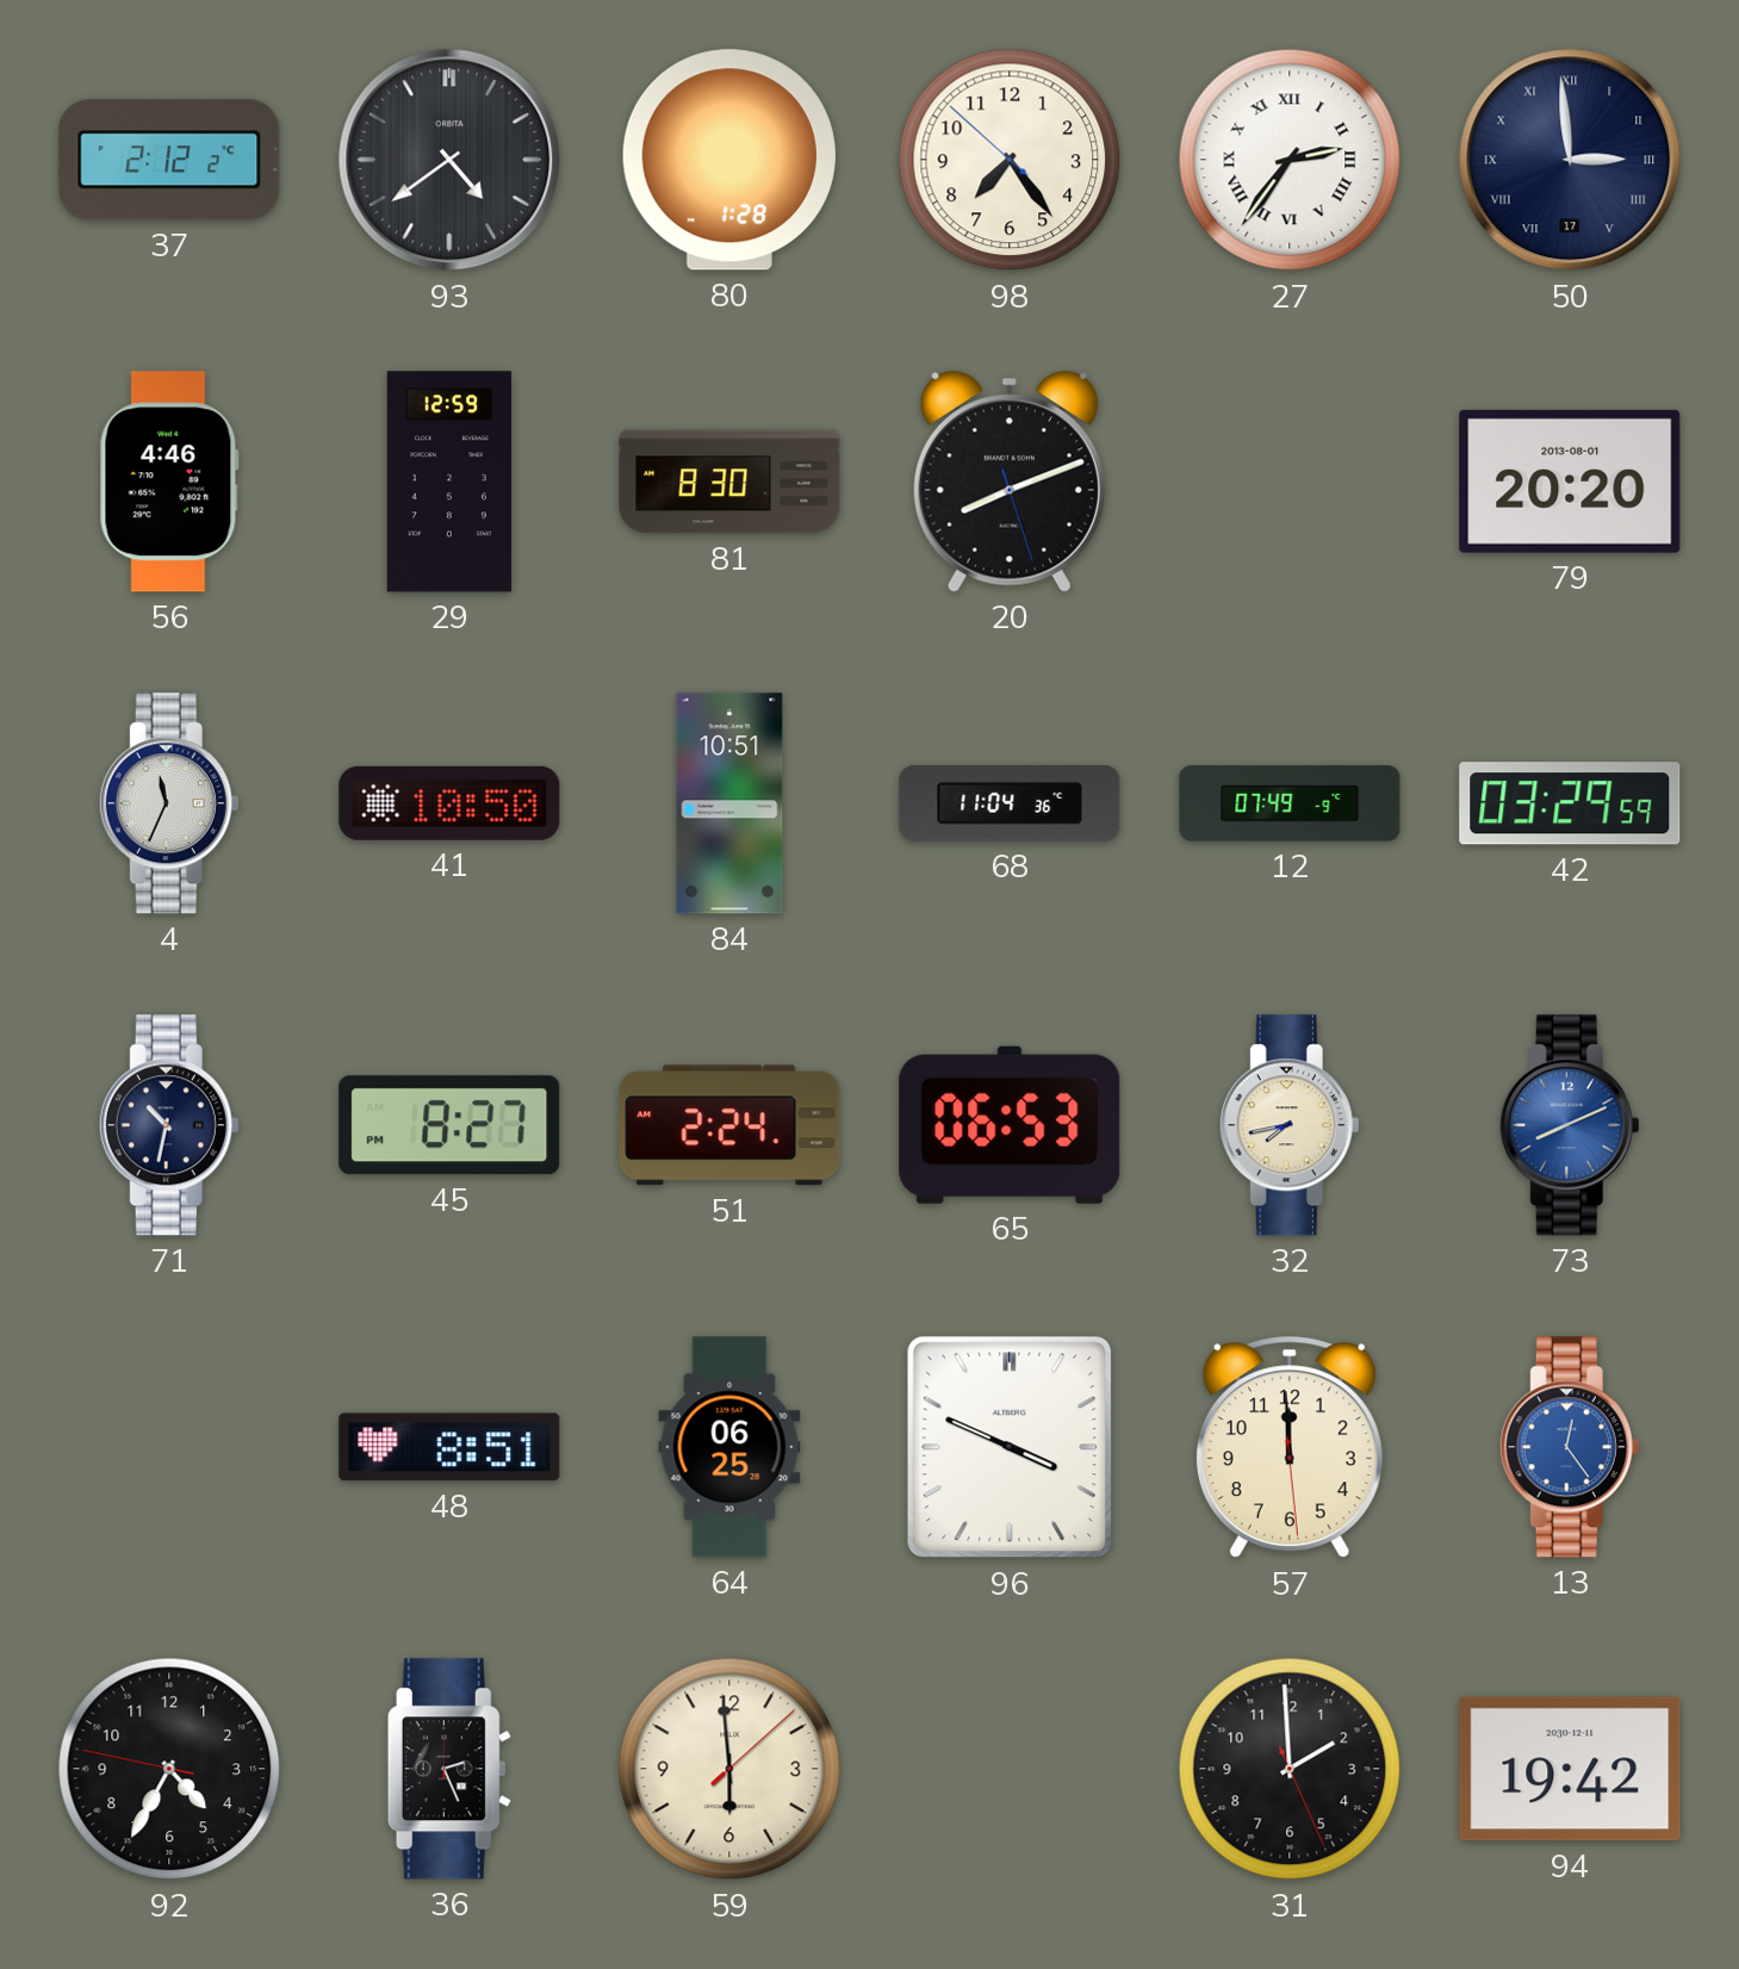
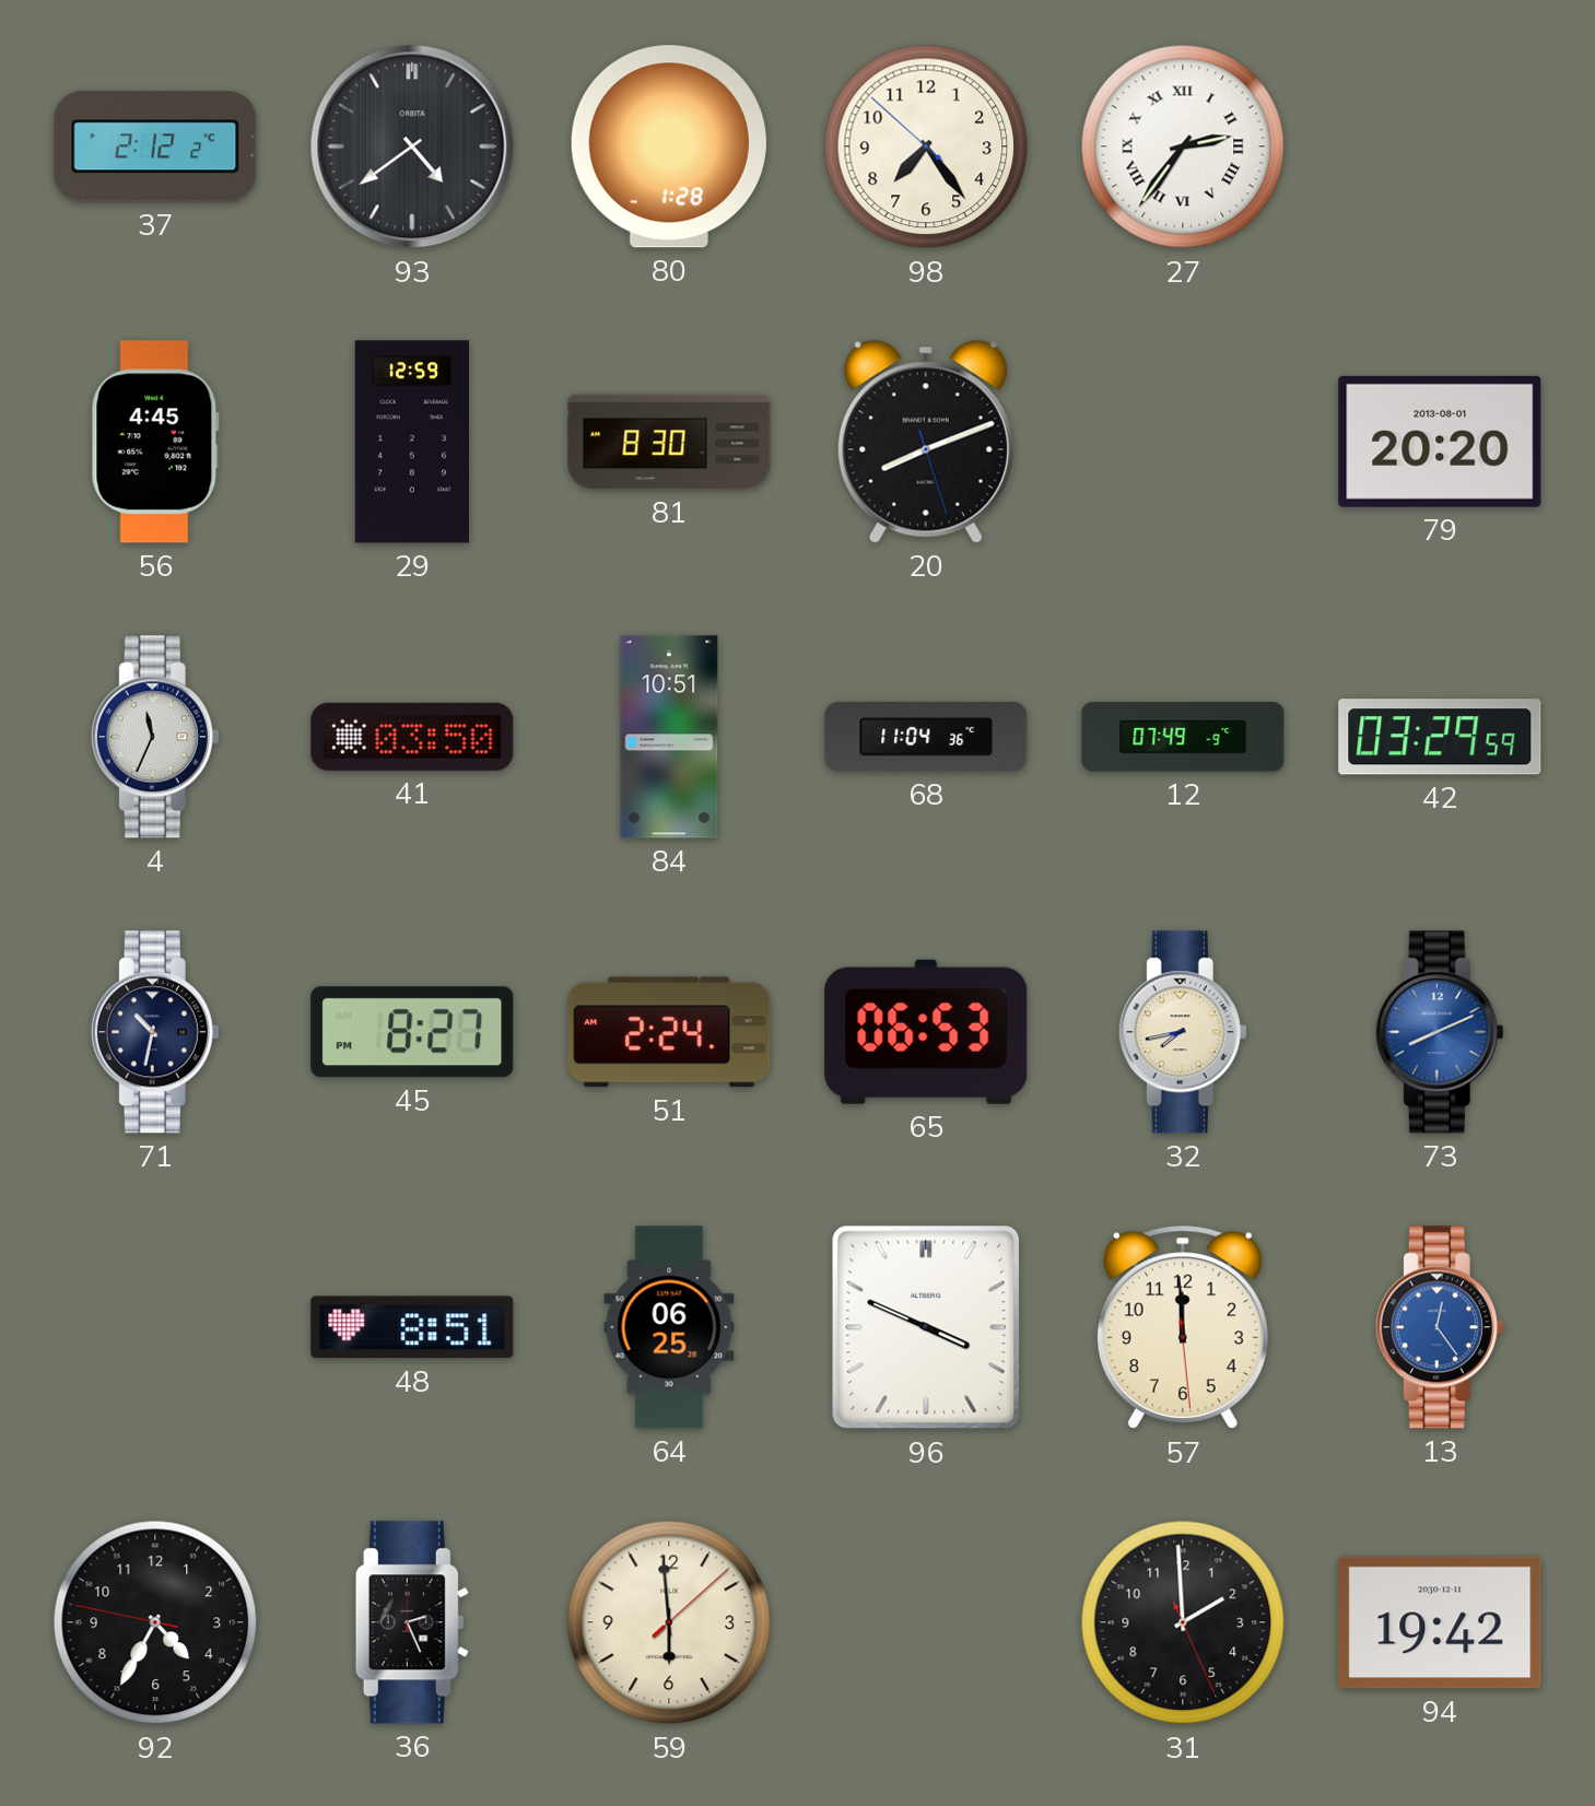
50: 2:59 -> none (1570, 160)
56: 4:46 -> 4:45 (155, 442)
41: 10:50 -> 03:50 (412, 737)
